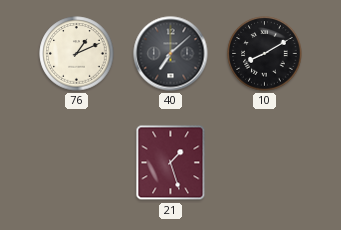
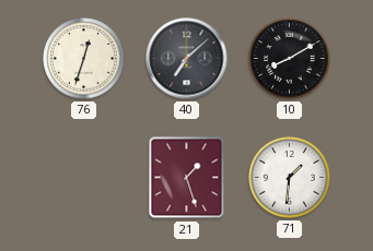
76: 1:11 -> 12:33 (84, 59)
71: none -> 1:31 (290, 178)
